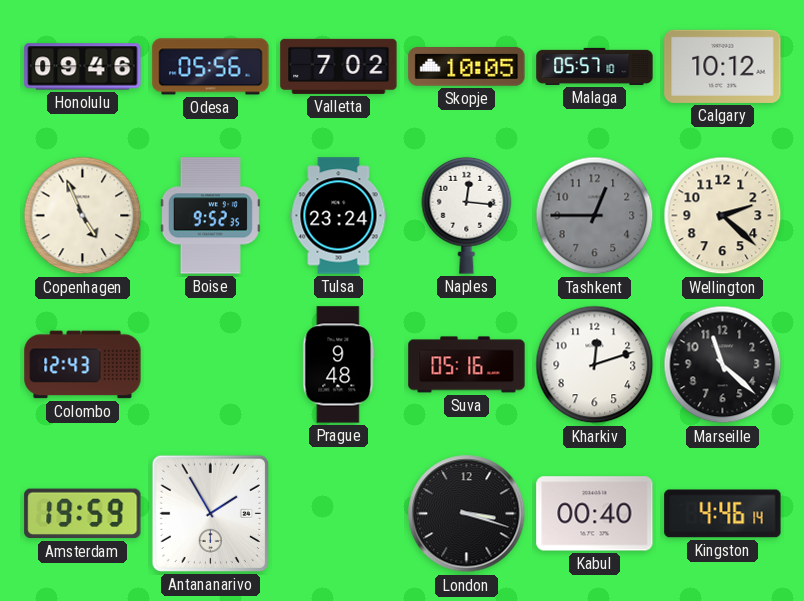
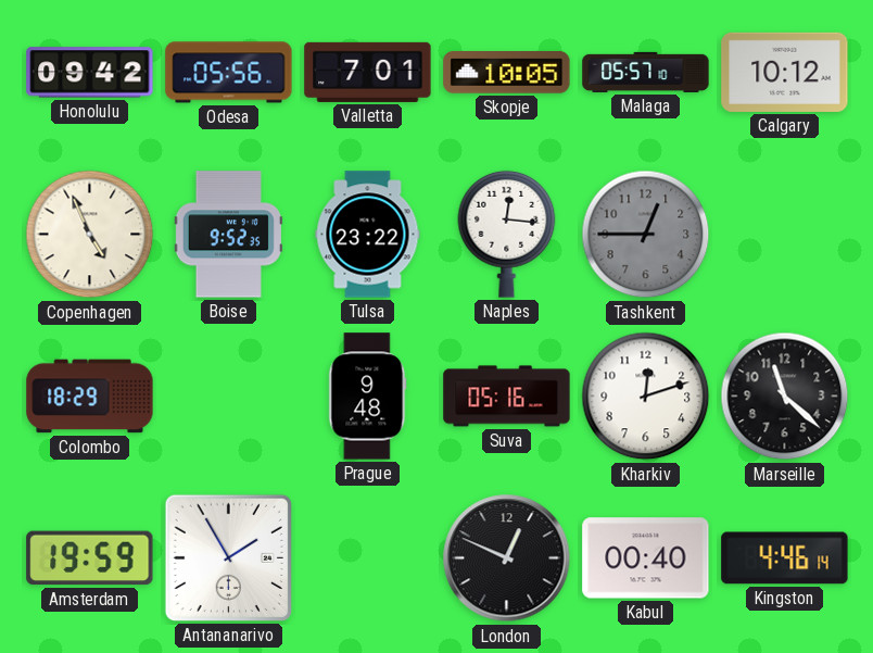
Honolulu: 09:46 -> 09:42 (90, 73)
Valletta: 7:02 -> 7:01 (368, 72)
Tulsa: 23:24 -> 23:22 (368, 235)
Wellington: 2:22 -> none (723, 216)
Colombo: 12:43 -> 18:29 (90, 397)
London: 3:18 -> 12:49 (507, 558)
